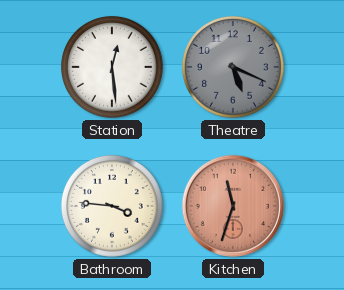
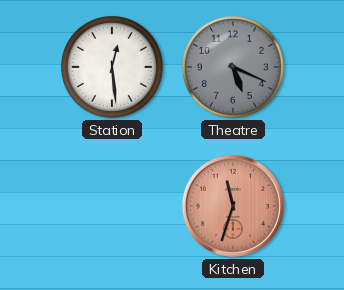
Bathroom: 3:46 -> none (112, 206)
